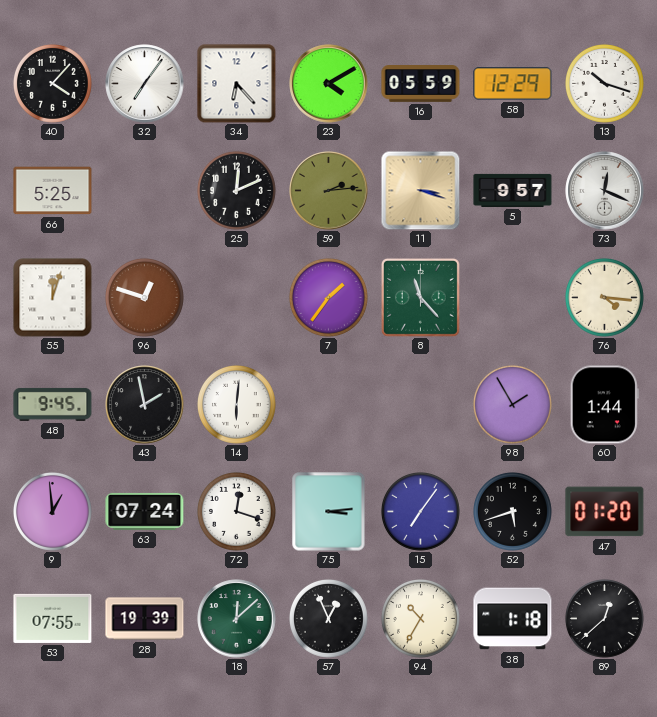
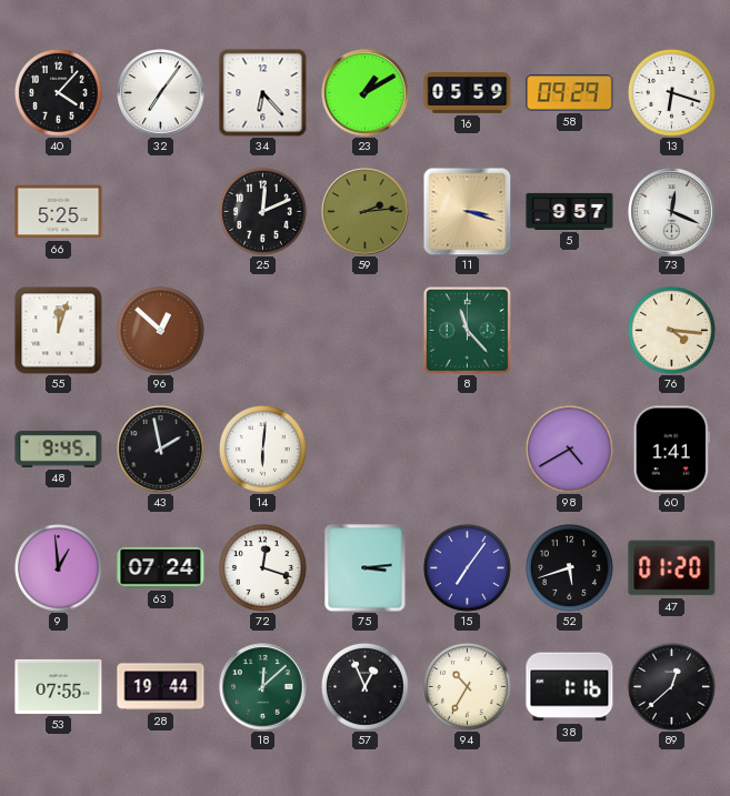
23: 4:10 -> 1:10 (366, 93)
58: 12:29 -> 09:29 (570, 93)
13: 10:18 -> 6:18 (671, 92)
96: 12:48 -> 12:52 (160, 330)
7: 1:36 -> none (328, 297)
98: 1:55 -> 4:40 (569, 449)
60: 1:44 -> 1:41 (671, 450)
28: 19:39 -> 19:44 (161, 687)
38: 1:18 -> 1:16 (570, 687)
